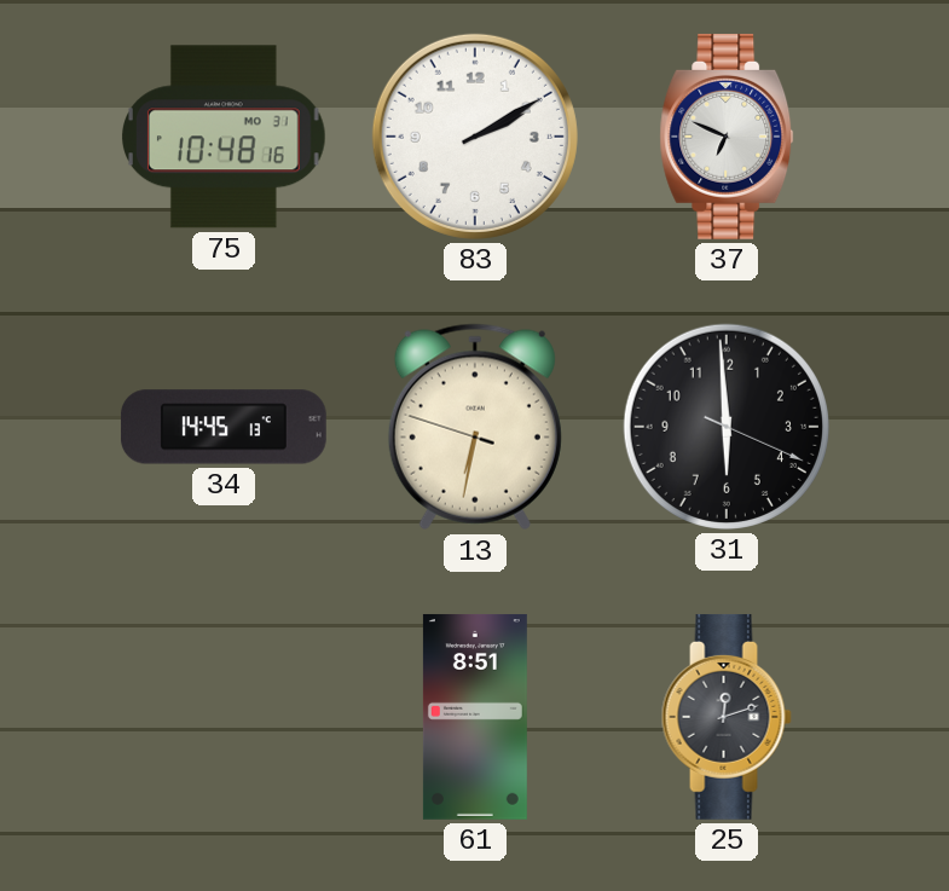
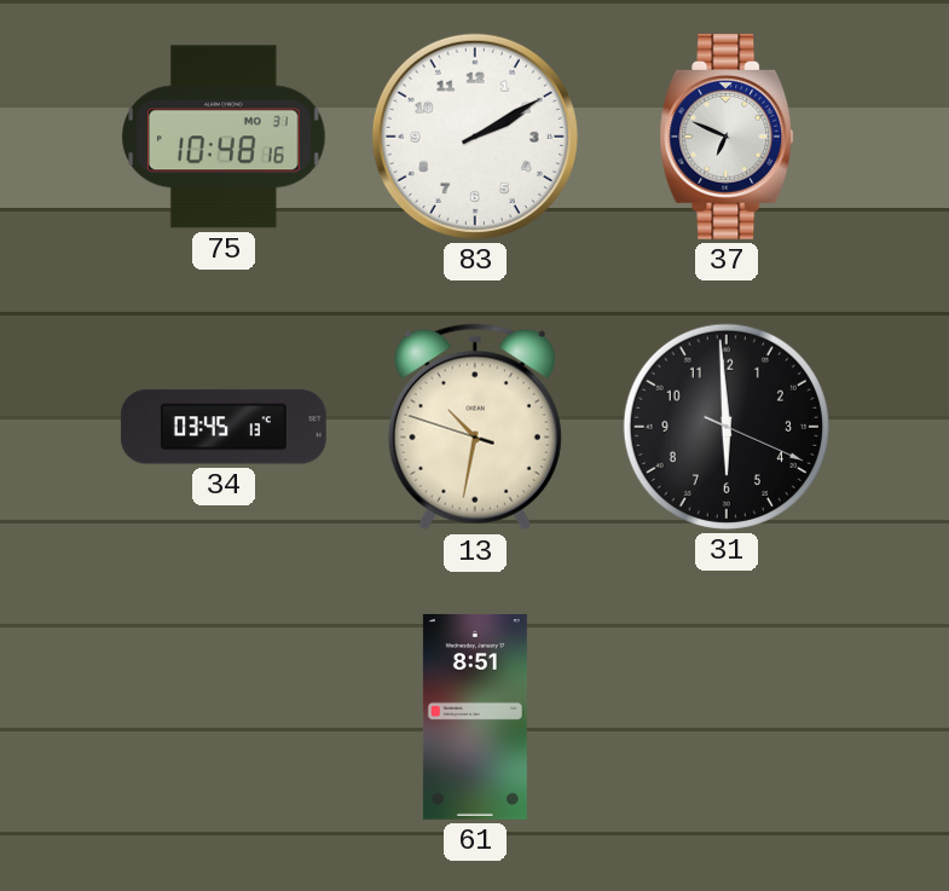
34: 14:45 -> 03:45 (224, 427)
13: 6:31 -> 10:31 (475, 427)
25: 12:12 -> none (727, 717)
